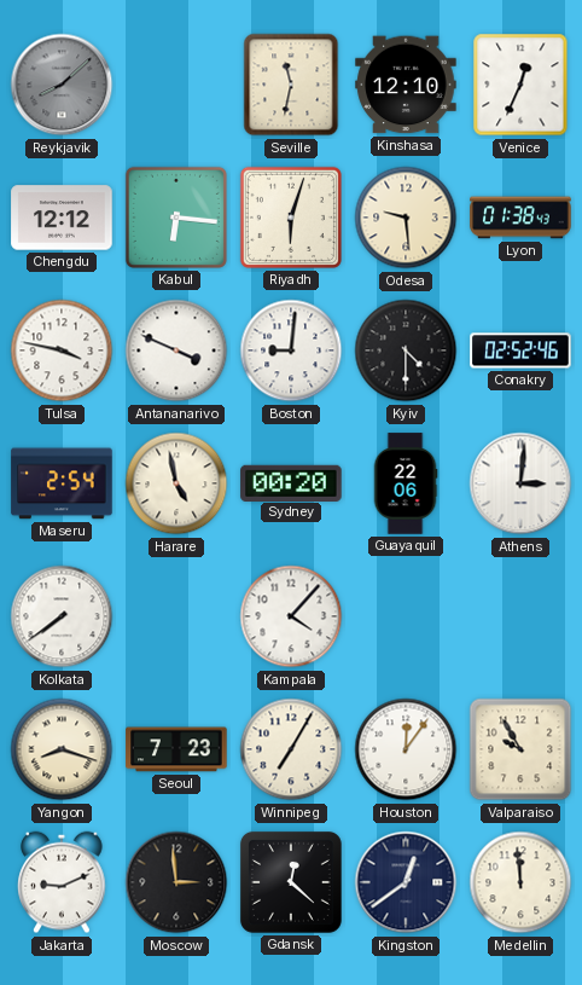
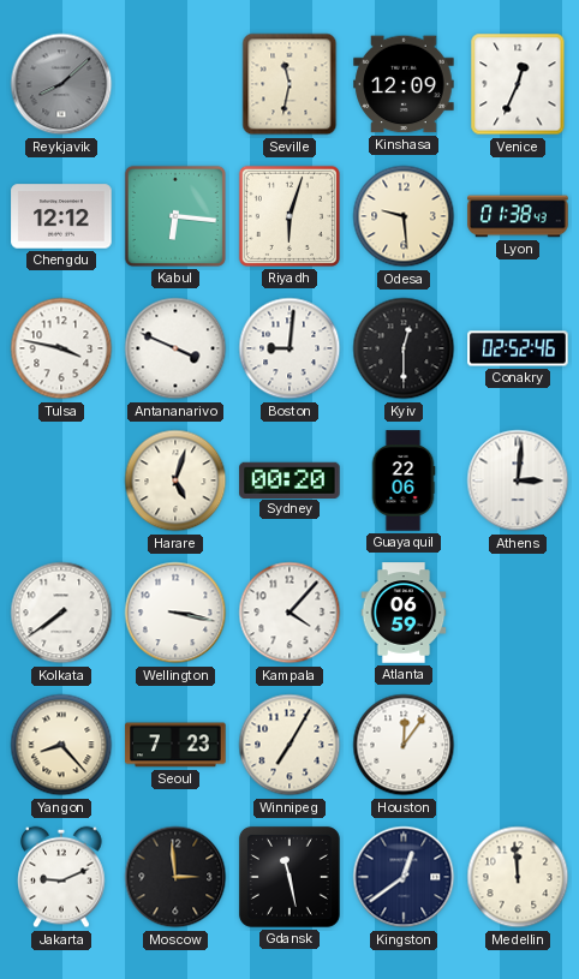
Kinshasa: 12:10 -> 12:09 (404, 84)
Kyiv: 4:30 -> 12:30 (404, 348)
Maseru: 2:54 -> none (62, 483)
Harare: 4:58 -> 5:03 (175, 480)
Wellington: none -> 3:17 (175, 613)
Atlanta: none -> 06:59 (404, 613)
Yangon: 8:18 -> 8:23 (61, 745)
Valparaiso: 9:55 -> none (520, 749)
Gdansk: 12:22 -> 11:28 (289, 877)
